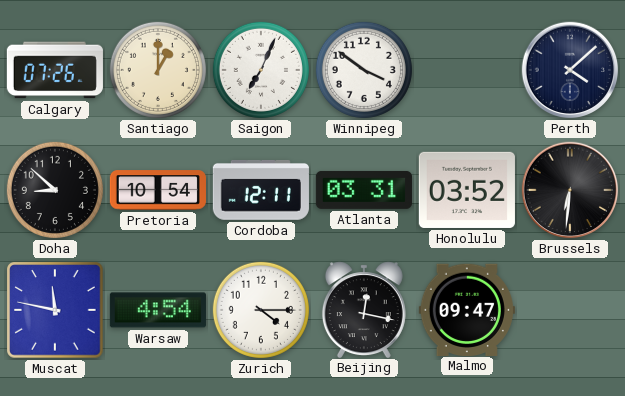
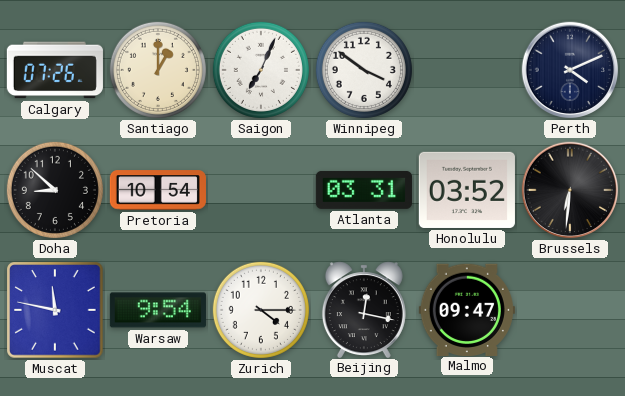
Perth: 4:08 -> 4:11 (570, 70)
Cordoba: 12:11 -> none (261, 190)
Warsaw: 4:54 -> 9:54 (158, 310)
